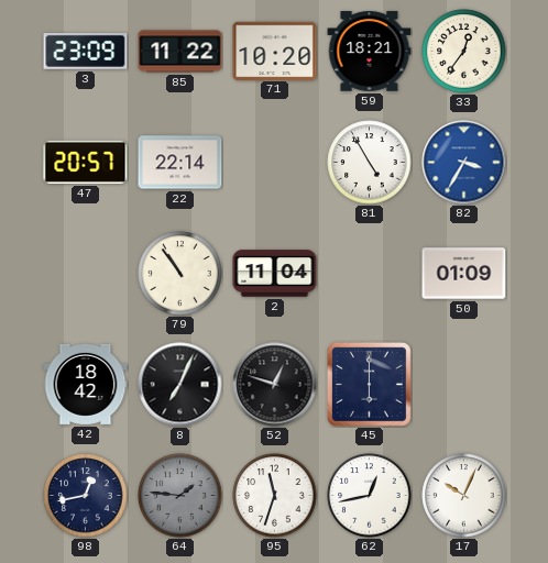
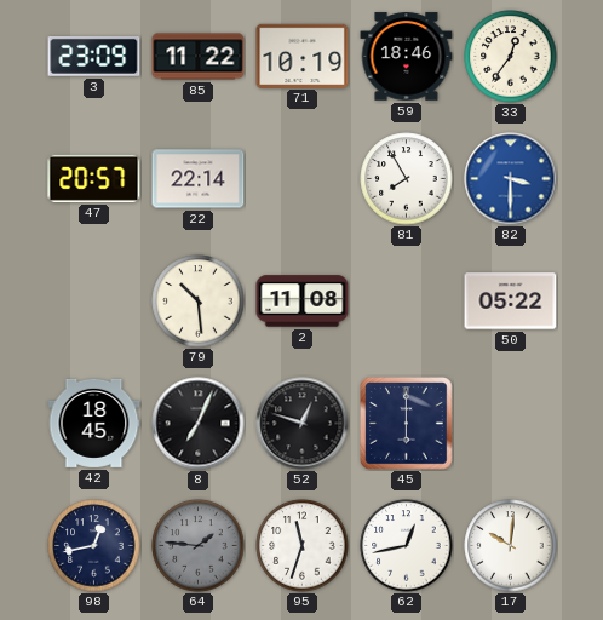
71: 10:20 -> 10:19 (303, 56)
59: 18:21 -> 18:46 (407, 57)
81: 4:55 -> 7:55 (407, 179)
82: 3:35 -> 3:30 (511, 179)
79: 10:54 -> 10:29 (199, 302)
2: 11:04 -> 11:08 (303, 302)
50: 01:09 -> 05:22 (511, 302)
42: 18:42 -> 18:45 (94, 423)
17: 10:04 -> 10:01 (511, 546)
